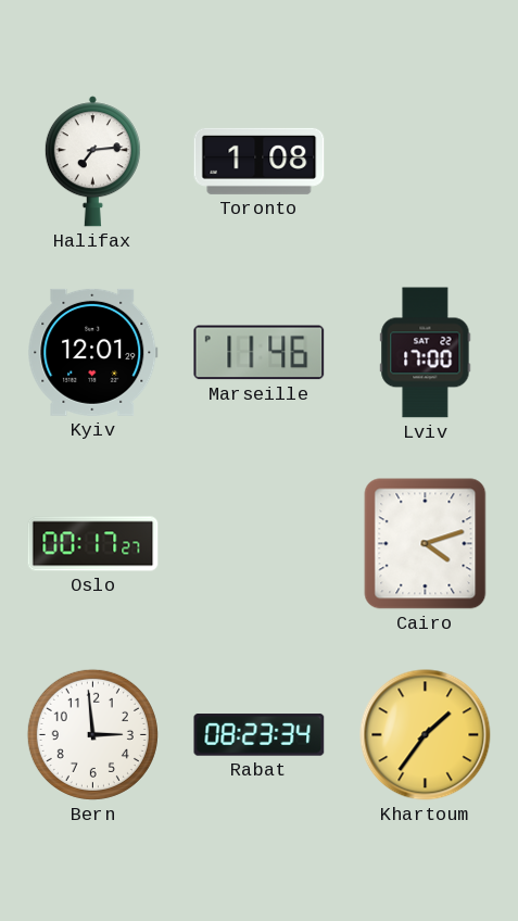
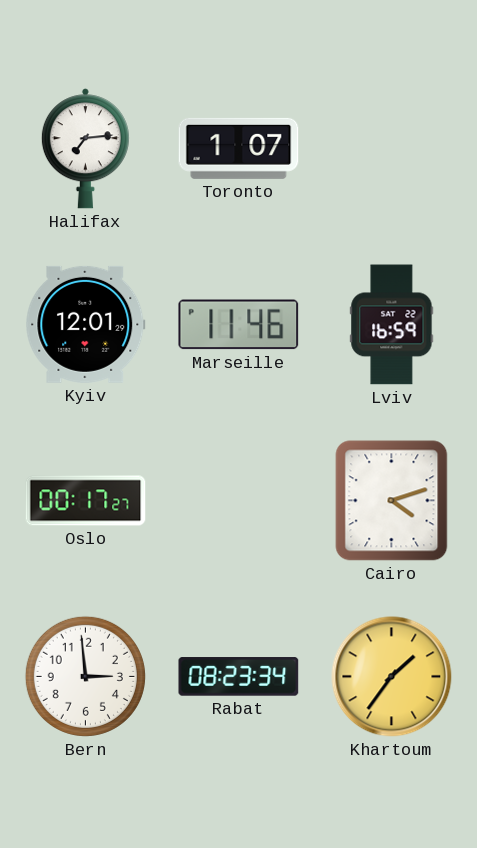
Toronto: 1:08 -> 1:07 (239, 148)
Lviv: 17:00 -> 16:59 (392, 325)
